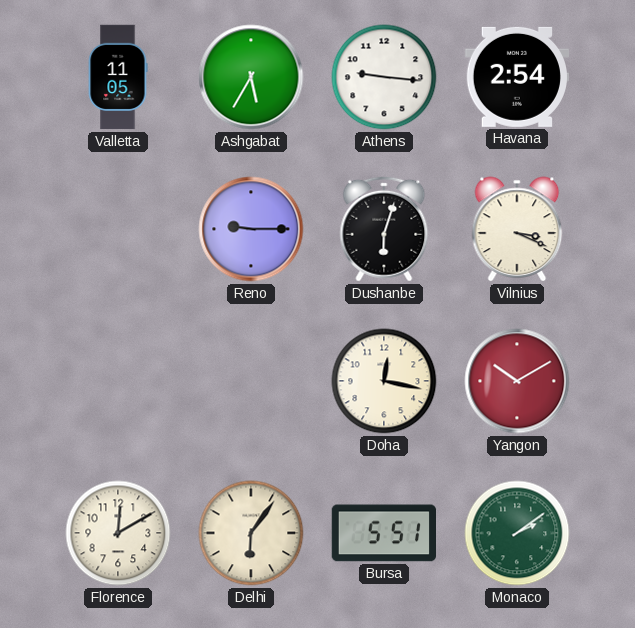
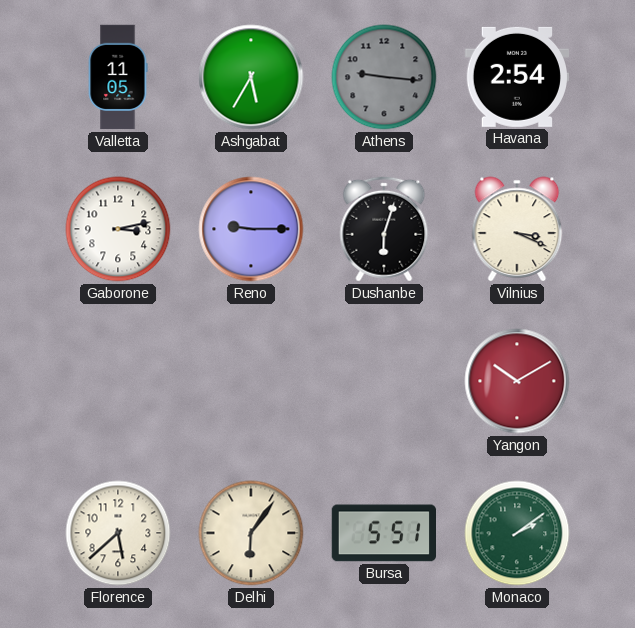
Athens dial: white -> grey (384, 77)
Gaborone: none -> 3:13 (118, 229)
Doha: 12:17 -> none (384, 381)
Florence: 12:10 -> 5:38 (118, 533)
